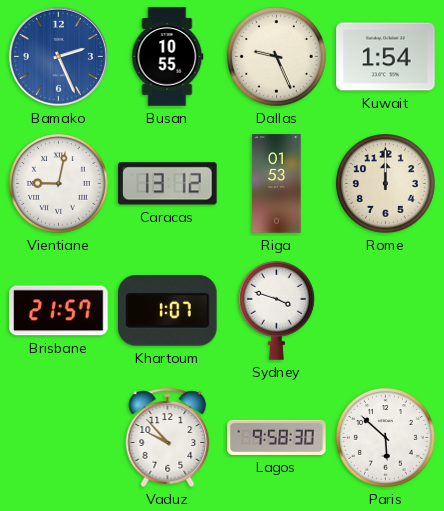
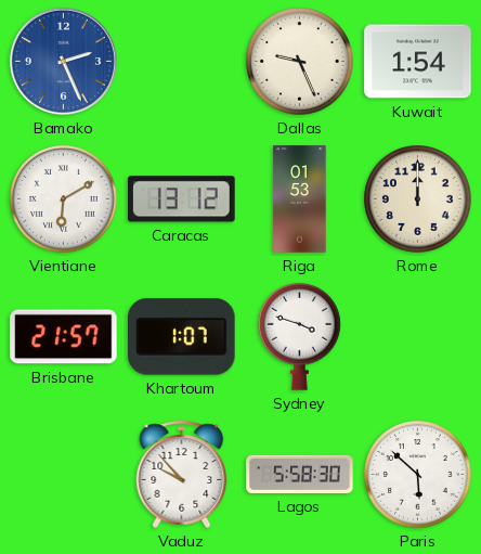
Busan: 10:55 -> none (167, 57)
Vientiane: 9:02 -> 6:10 (64, 199)
Lagos: 9:58 -> 5:58 (300, 474)
